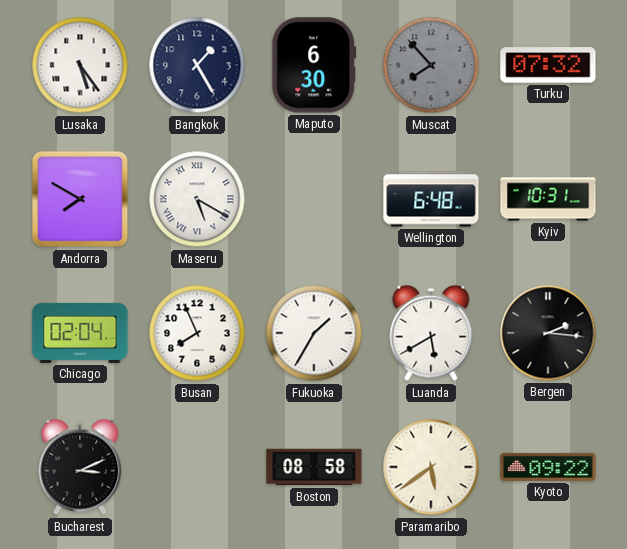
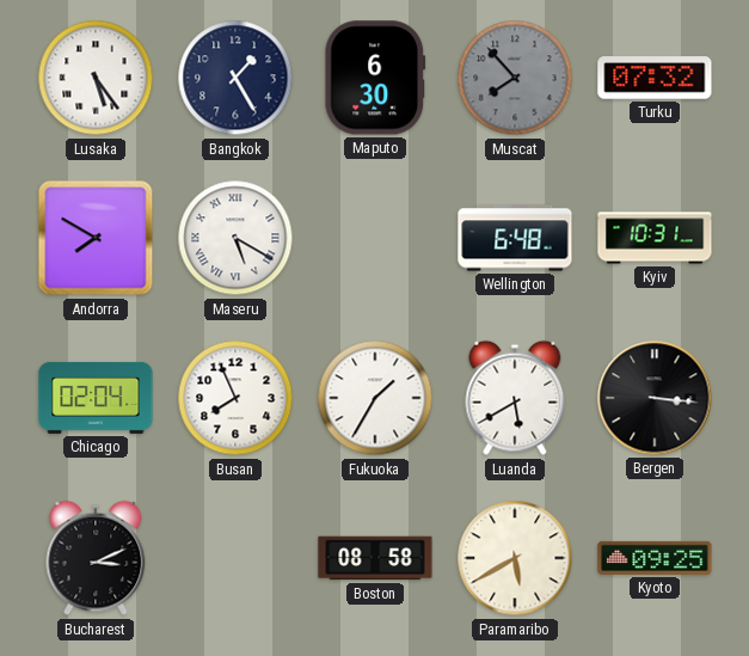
Bergen: 2:16 -> 3:16 (655, 398)
Paramaribo: 5:39 -> 5:40 (515, 558)
Kyoto: 09:22 -> 09:25 (655, 558)
